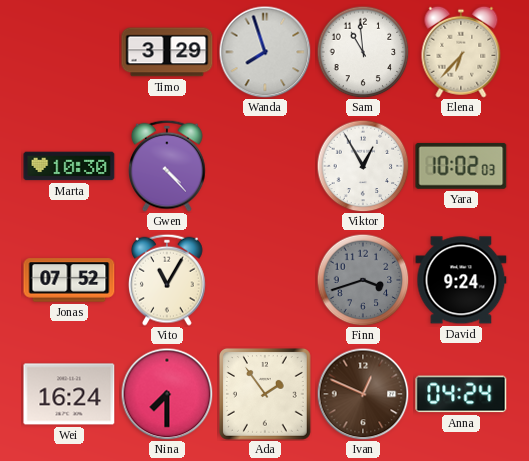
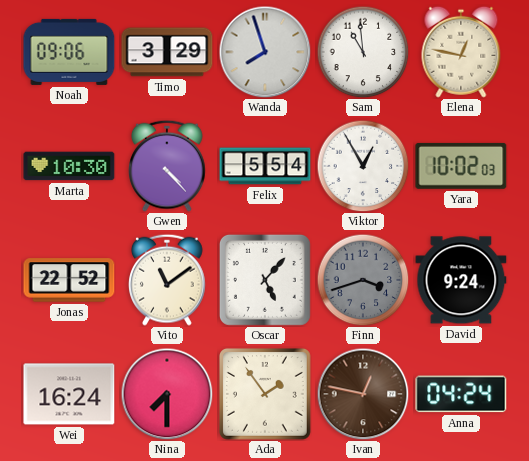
Noah: none -> 09:06 (69, 52)
Elena: 6:37 -> 12:47 (461, 52)
Felix: none -> 5:54 (265, 166)
Jonas: 07:52 -> 22:52 (69, 280)
Vito: 11:05 -> 11:09 (168, 280)
Oscar: none -> 5:07 (265, 280)
Ivan: 12:49 -> 12:47 (363, 394)
